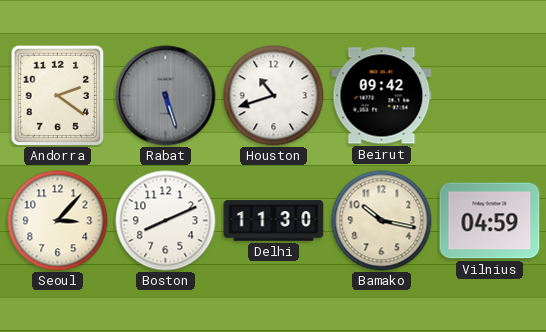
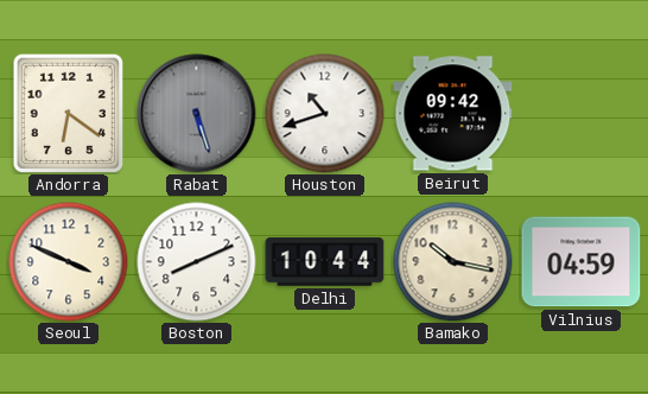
Andorra: 2:21 -> 6:21 (68, 113)
Seoul: 3:07 -> 3:49 (69, 262)
Delhi: 11:30 -> 10:44 (325, 262)
